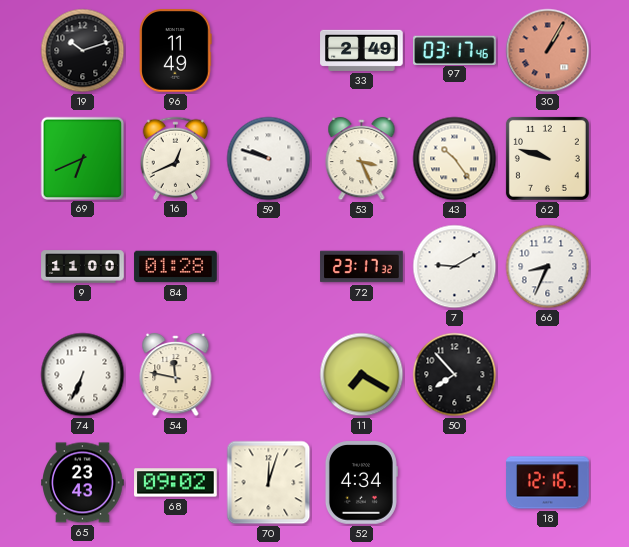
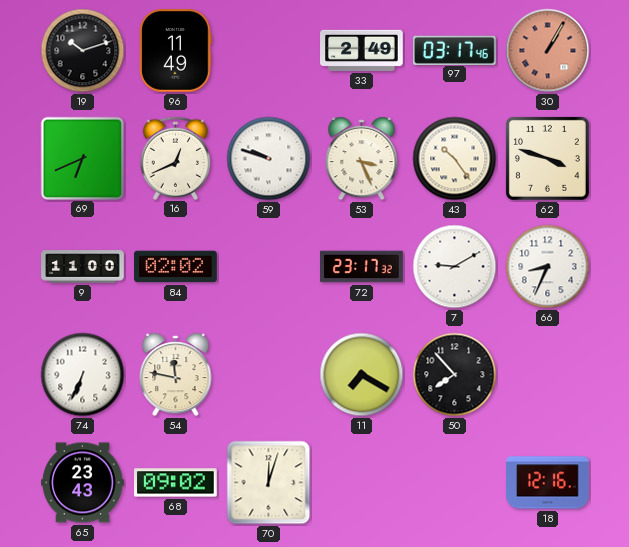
62: 9:48 -> 3:48 (547, 158)
84: 01:28 -> 02:02 (176, 267)
52: 4:34 -> none (361, 483)
